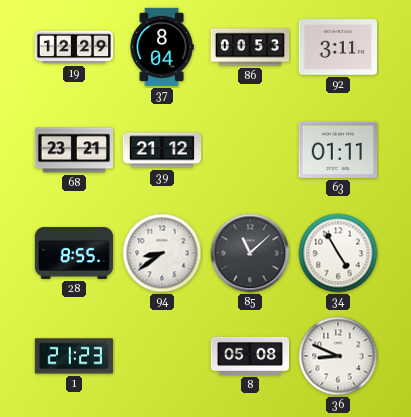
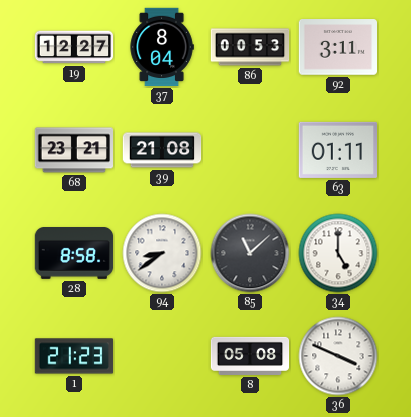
19: 12:29 -> 12:27 (74, 47)
39: 21:12 -> 21:08 (162, 150)
28: 8:55 -> 8:58 (74, 254)
34: 4:55 -> 5:00 (338, 253)
36: 8:49 -> 3:49 (338, 356)
